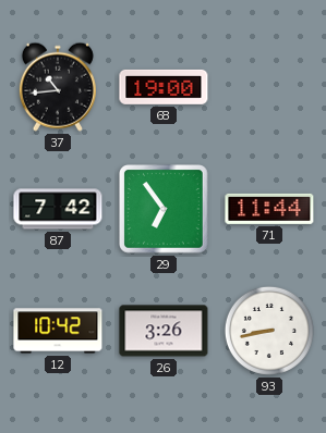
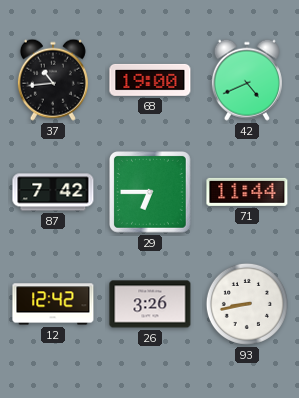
42: none -> 4:41 (247, 80)
29: 6:54 -> 6:45 (151, 193)
12: 10:42 -> 12:42 (53, 304)
